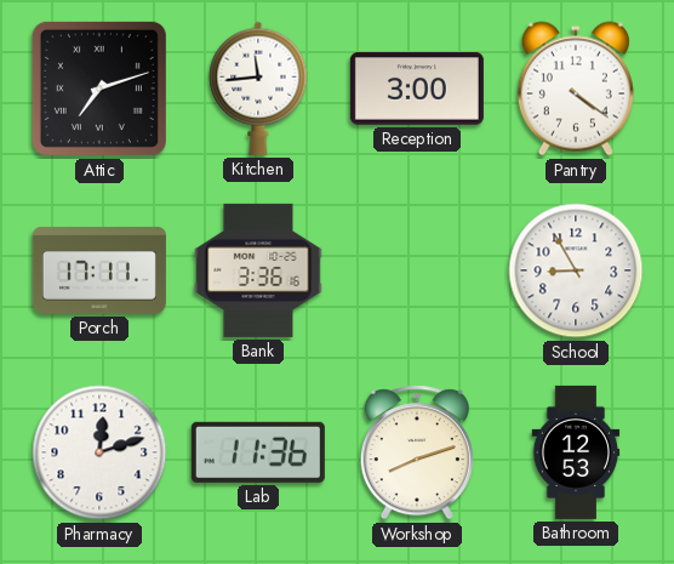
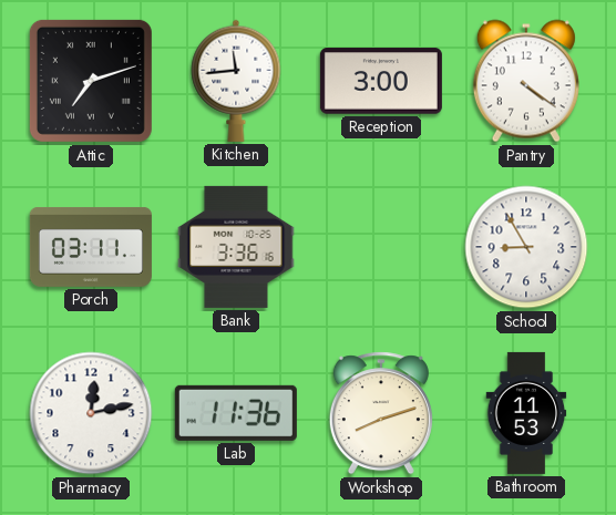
Porch: 17:11 -> 03:11 (91, 247)
Pharmacy: 12:12 -> 12:13 (91, 413)
Bathroom: 12:53 -> 11:53 (526, 413)
